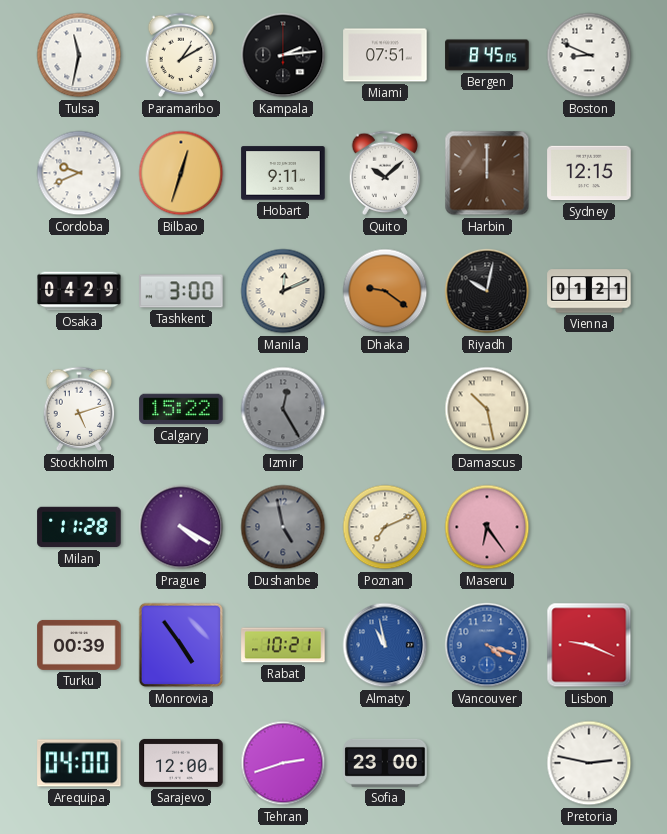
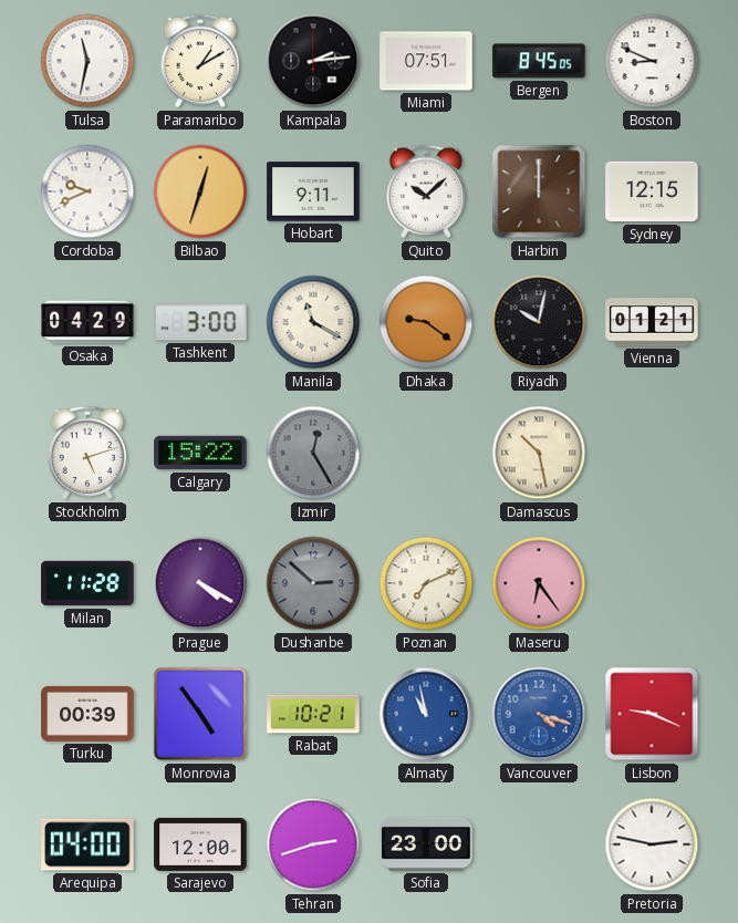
Manila: 12:11 -> 11:20 (313, 322)
Dushanbe: 4:58 -> 2:52 (313, 583)
